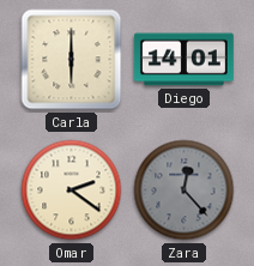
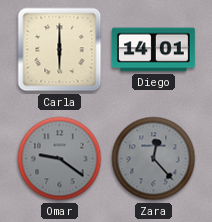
Omar: 2:21 -> 9:21 (60, 159)
Omar dial: cream -> grey (60, 159)
